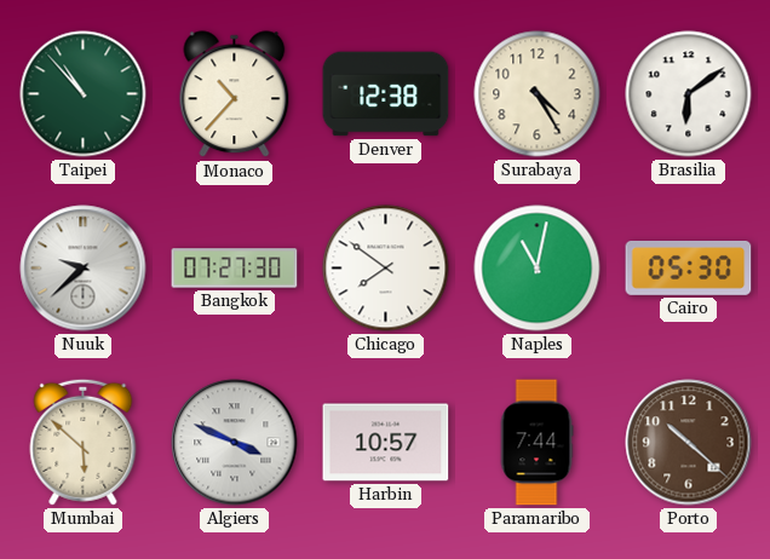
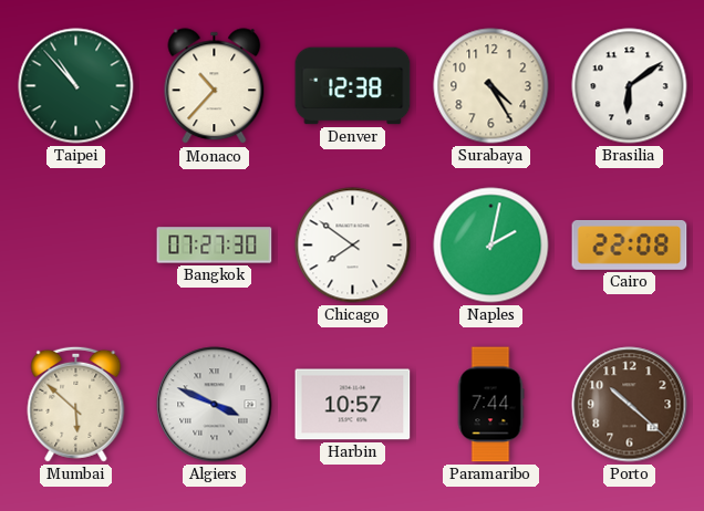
Nuuk: 9:38 -> none (84, 269)
Naples: 11:02 -> 2:02 (491, 246)
Cairo: 05:30 -> 22:08 (630, 246)
